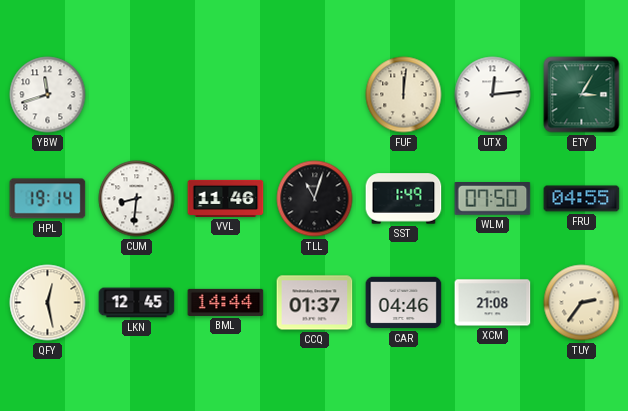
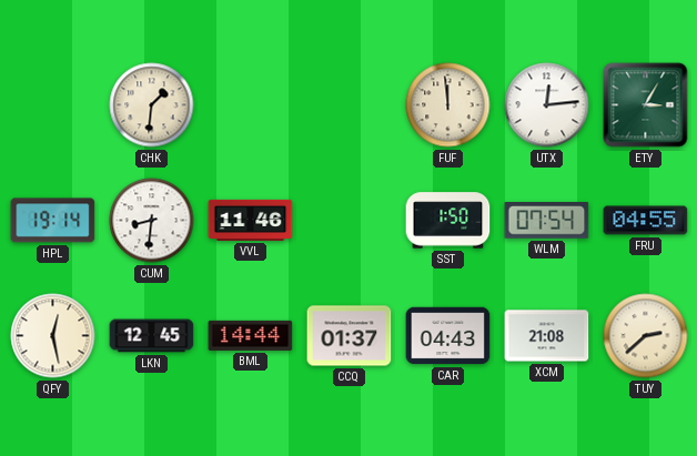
YBW: 11:42 -> none (48, 95)
CHK: none -> 1:31 (152, 105)
FUF: 12:01 -> 11:59 (448, 105)
TLL: 11:03 -> none (315, 199)
SST: 1:49 -> 1:50 (448, 221)
WLM: 07:50 -> 07:54 (547, 221)
CAR: 04:46 -> 04:43 (448, 336)
TUY: 2:36 -> 2:38 (646, 336)
